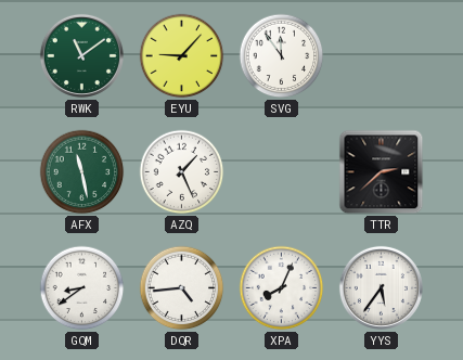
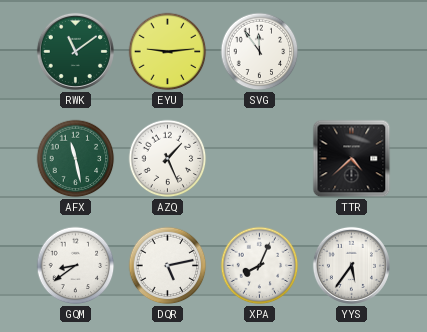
EYU: 9:07 -> 9:14 (168, 52)
TTR: 2:38 -> 4:38 (352, 159)
DQR: 4:44 -> 5:13 (168, 266)
